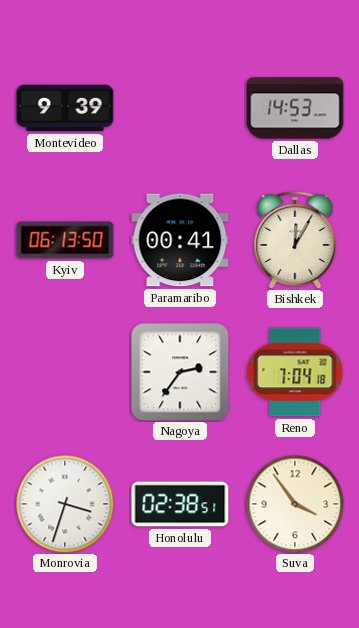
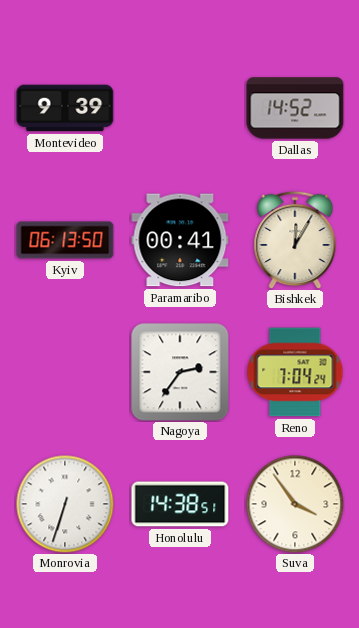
Dallas: 14:53 -> 14:52 (295, 108)
Reno: 7:04:18 -> 7:04:24 (295, 372)
Monrovia: 3:33 -> 6:33 (65, 504)
Honolulu: 02:38 -> 14:38 (180, 504)
